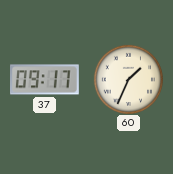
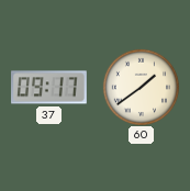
60: 1:34 -> 1:39 (141, 87)
